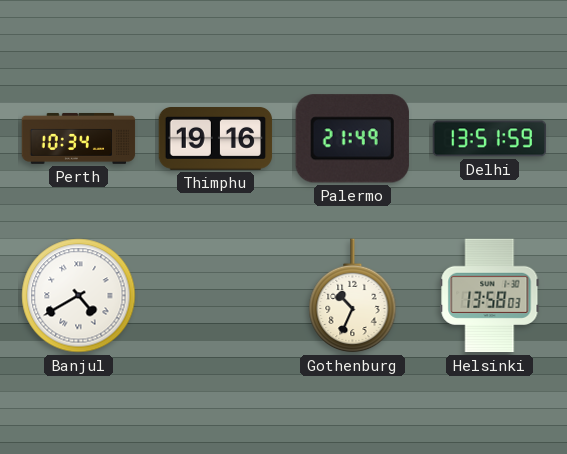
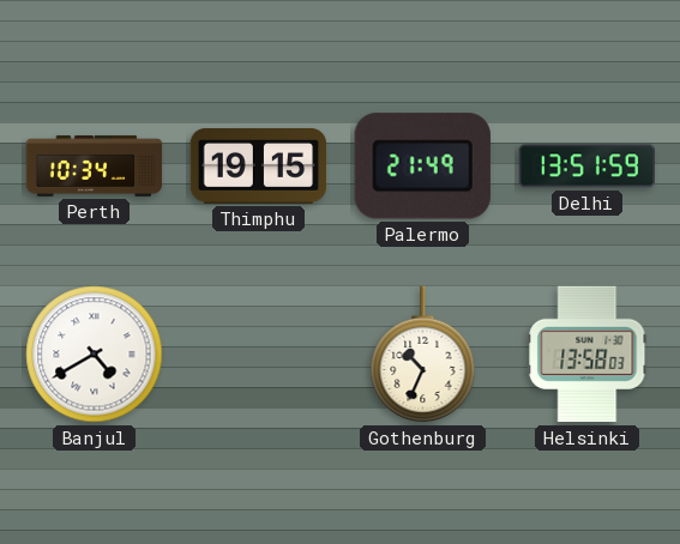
Thimphu: 19:16 -> 19:15 (259, 167)
